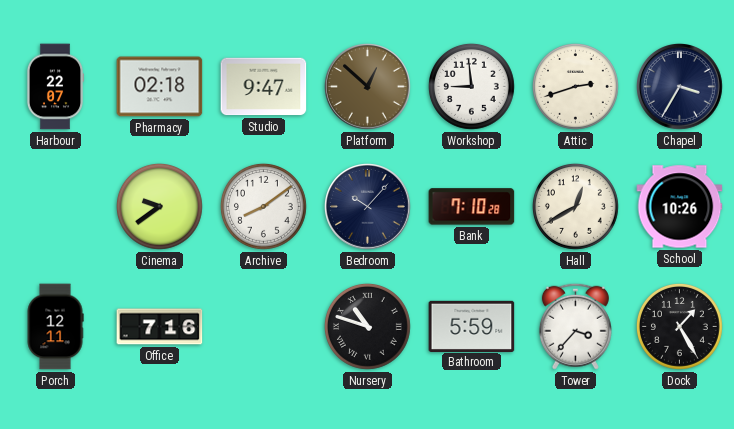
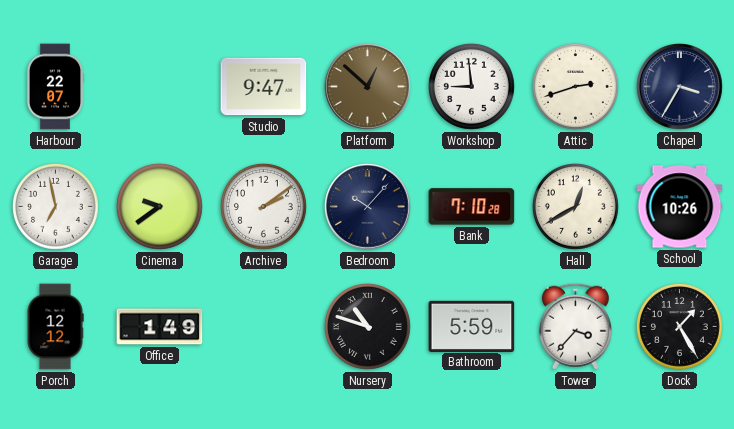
Pharmacy: 02:18 -> none (160, 87)
Garage: none -> 6:58 (55, 206)
Archive: 8:09 -> 2:09 (263, 206)
Porch: 12:11 -> 12:12 (55, 327)
Office: 7:16 -> 1:49 (160, 327)
